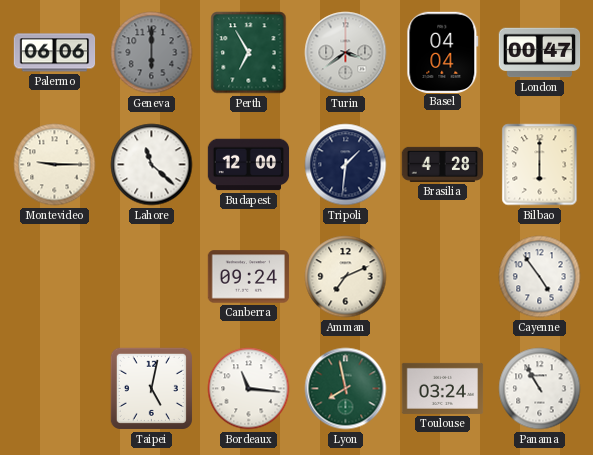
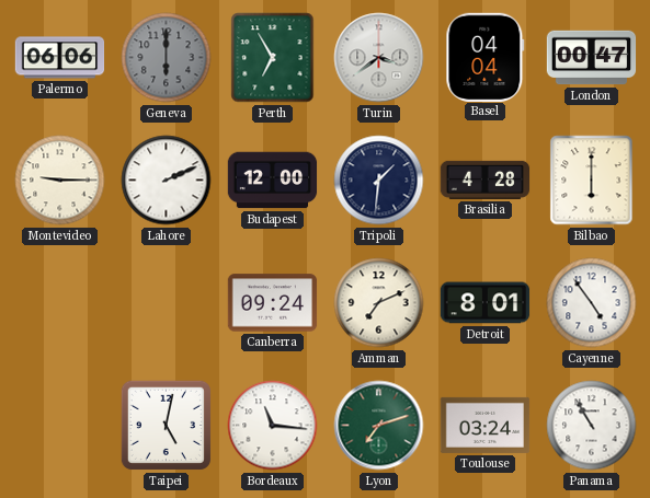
Lahore: 11:22 -> 2:11 (167, 181)
Detroit: none -> 8:01 (486, 303)
Lyon: 7:58 -> 7:12 (379, 426)
